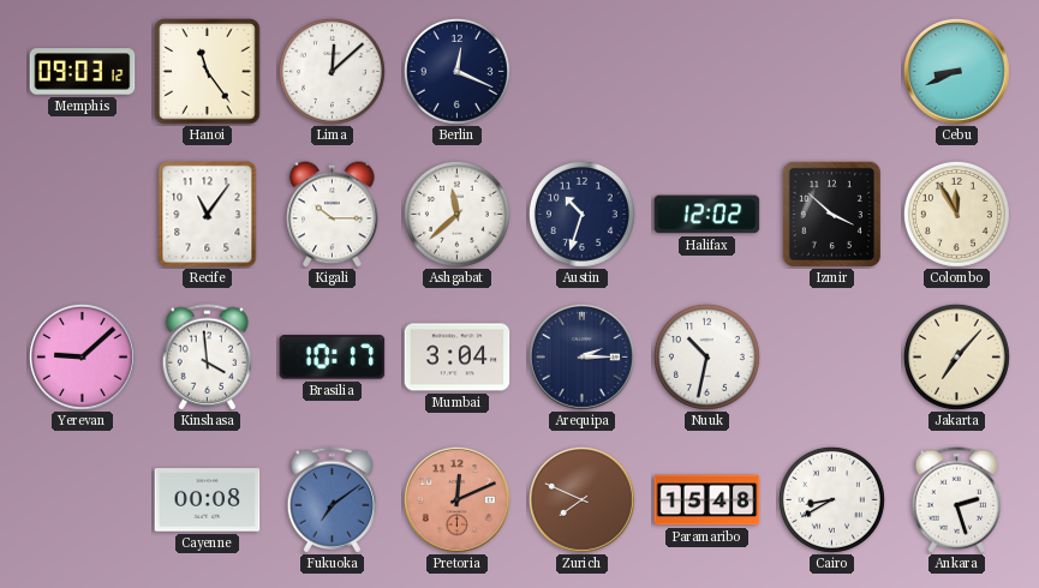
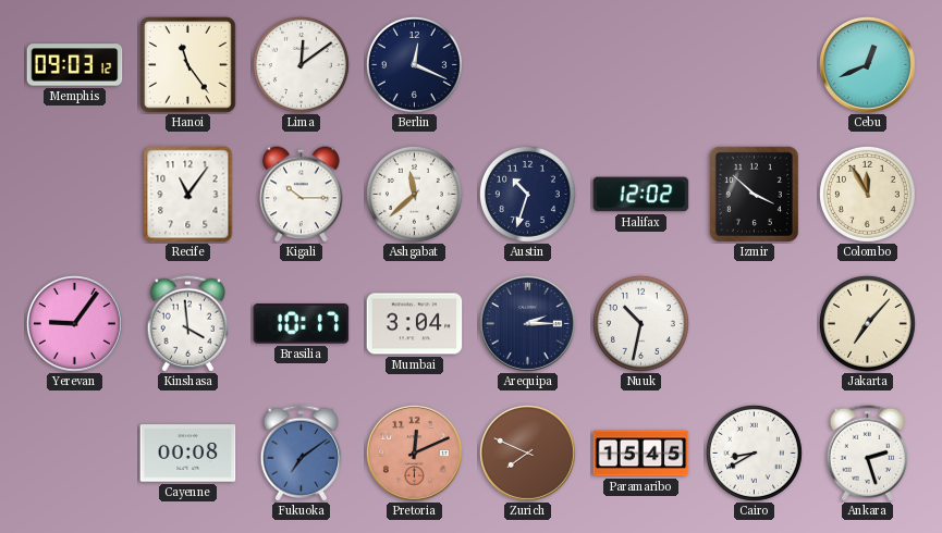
Lima: 12:08 -> 12:09 (301, 64)
Cebu: 8:41 -> 12:41 (867, 64)
Yerevan: 9:08 -> 9:06 (74, 323)
Paramaribo: 15:48 -> 15:45 (641, 454)
